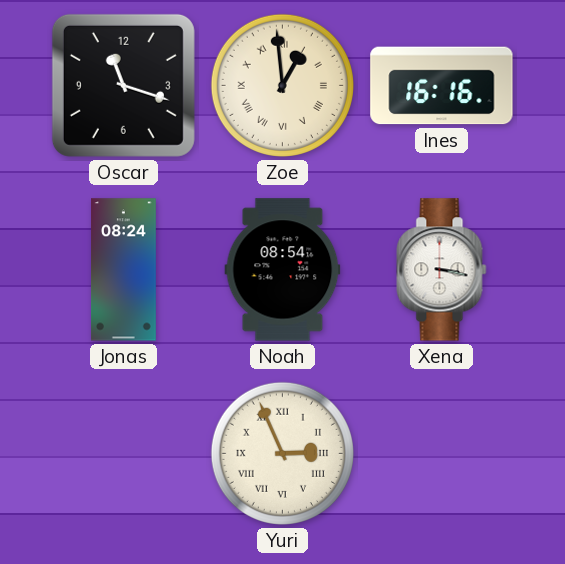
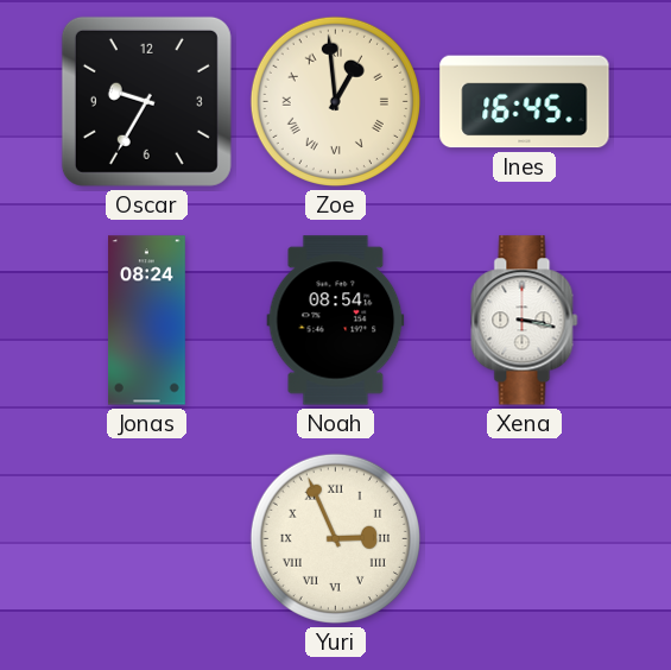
Oscar: 11:18 -> 9:35 (146, 101)
Ines: 16:16 -> 16:45 (525, 102)
